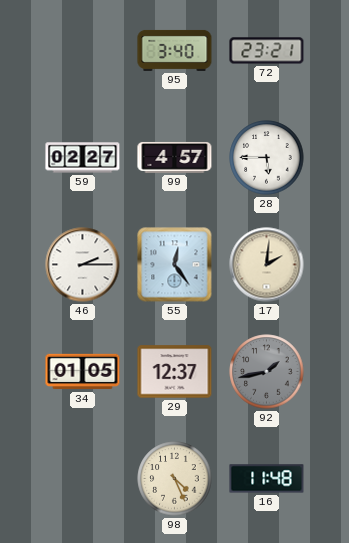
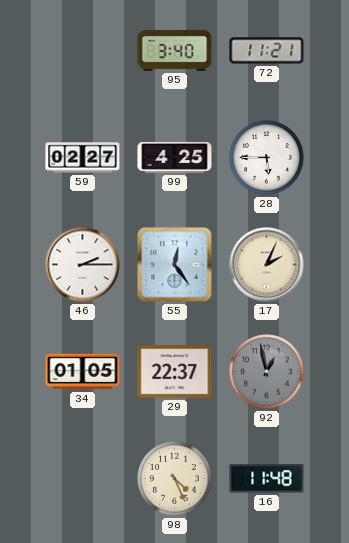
72: 23:21 -> 11:21 (267, 51)
99: 4:57 -> 4:25 (175, 157)
17: 2:01 -> 2:04 (267, 265)
29: 12:37 -> 22:37 (175, 372)
92: 1:43 -> 12:58 (267, 372)
